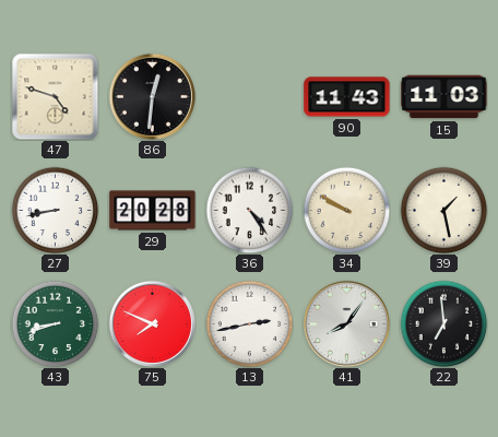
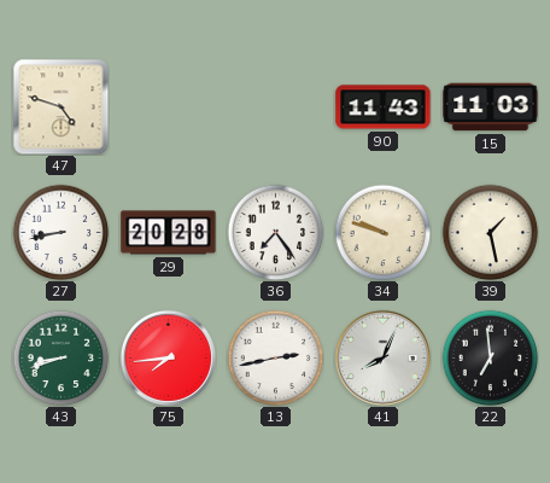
86: 12:31 -> none (152, 96)
36: 4:24 -> 7:24 (275, 232)
34: 9:50 -> 9:48 (382, 232)
75: 7:49 -> 7:44 (168, 357)
41: 8:06 -> 8:04 (382, 357)
